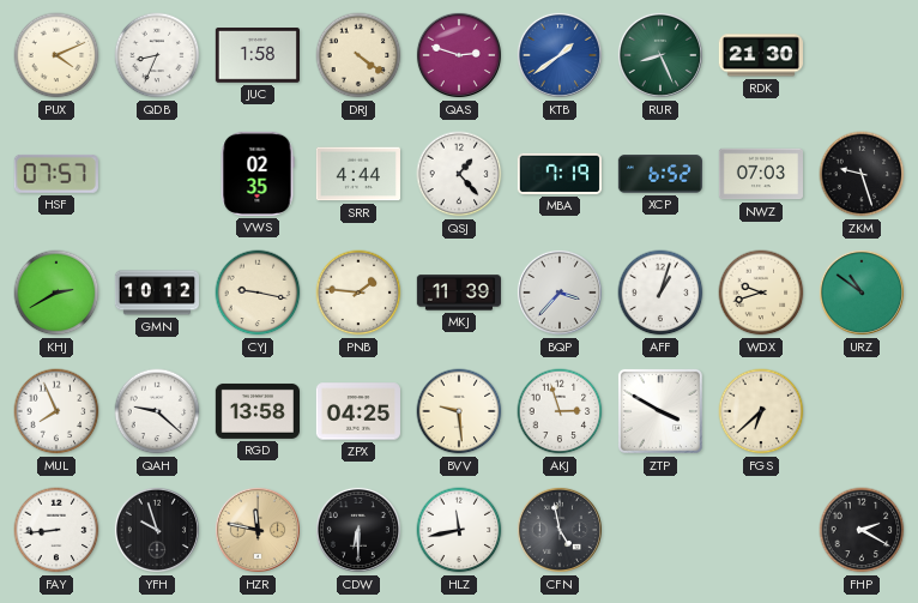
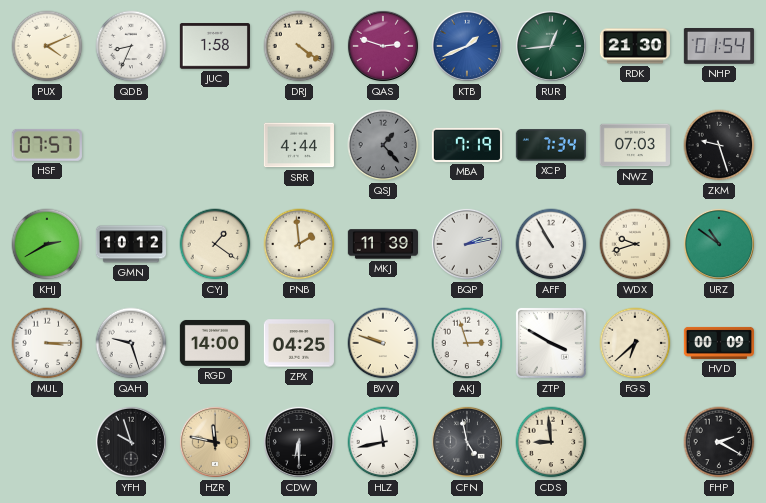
KTB: 1:39 -> 1:41 (467, 46)
RUR: 8:26 -> 12:44 (551, 46)
NHP: none -> 01:54 (719, 47)
VWS: 02:35 -> none (258, 174)
QSJ dial: white -> grey (383, 145)
XCP: 6:52 -> 7:34 (551, 145)
CYJ: 9:17 -> 1:21 (215, 244)
PNB: 1:46 -> 1:59 (299, 244)
BQP: 3:37 -> 2:13 (467, 244)
AFF: 1:03 -> 10:55 (551, 244)
MUL: 7:56 -> 3:15 (47, 343)
QAH: 9:22 -> 9:27 (131, 343)
RGD: 13:58 -> 14:00 (214, 343)
BVV: 9:29 -> 9:48 (383, 343)
HVD: none -> 00:09 (718, 343)
FAY: 8:44 -> none (56, 530)
CDS: none -> 8:59 (551, 442)
